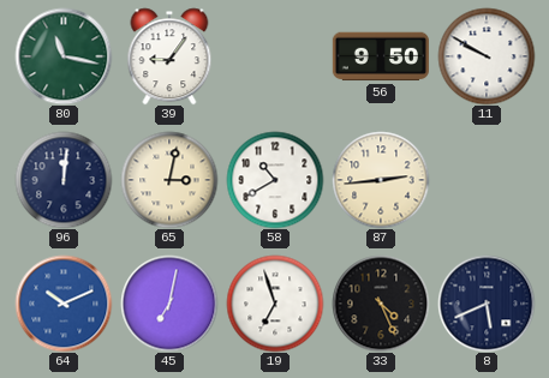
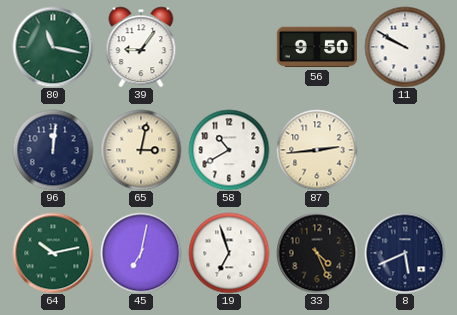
64: 10:11 -> 10:13 (53, 253)
64 dial: blue -> green (53, 253)
